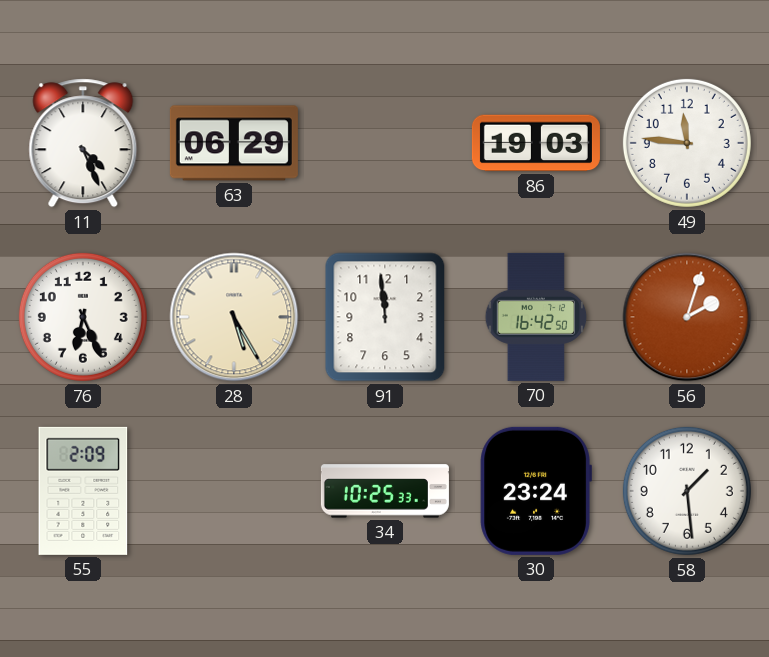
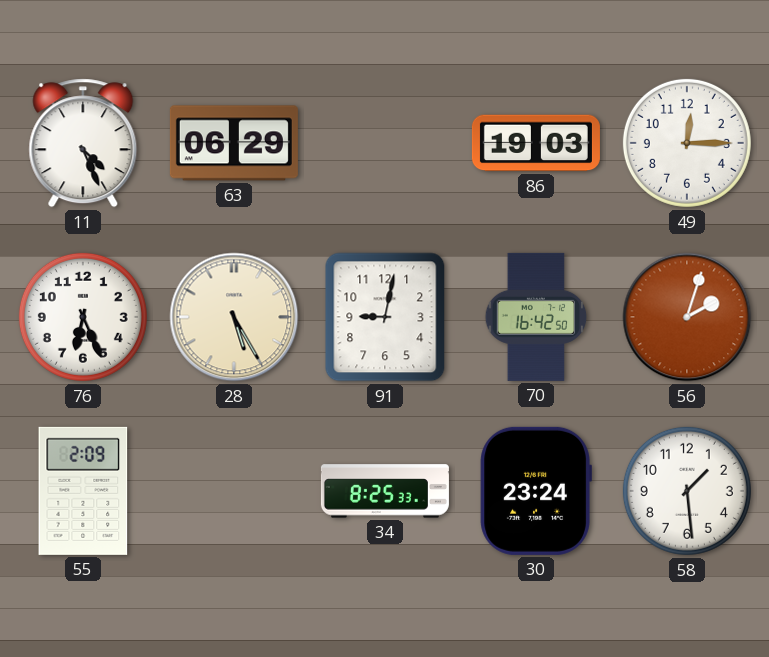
49: 11:46 -> 12:15 (687, 143)
91: 11:59 -> 9:02 (385, 317)
34: 10:25 -> 8:25 (385, 491)
